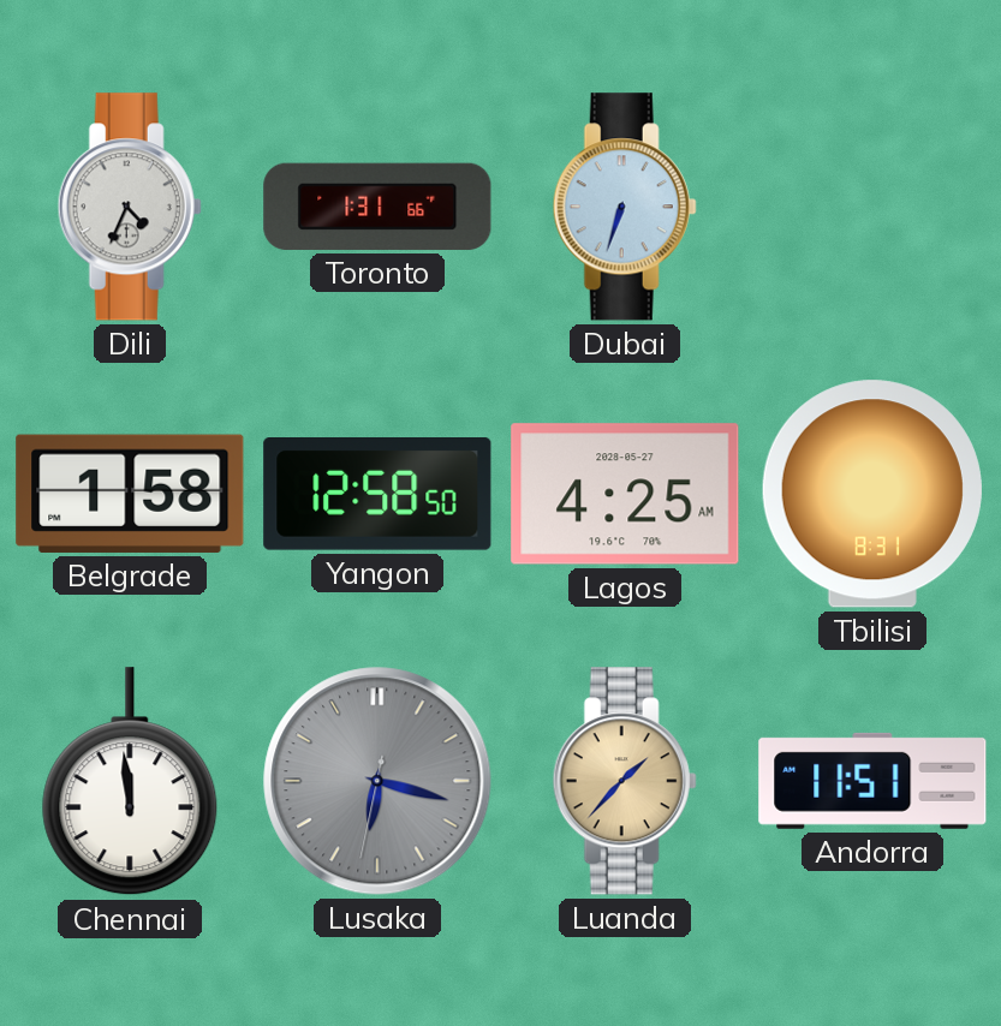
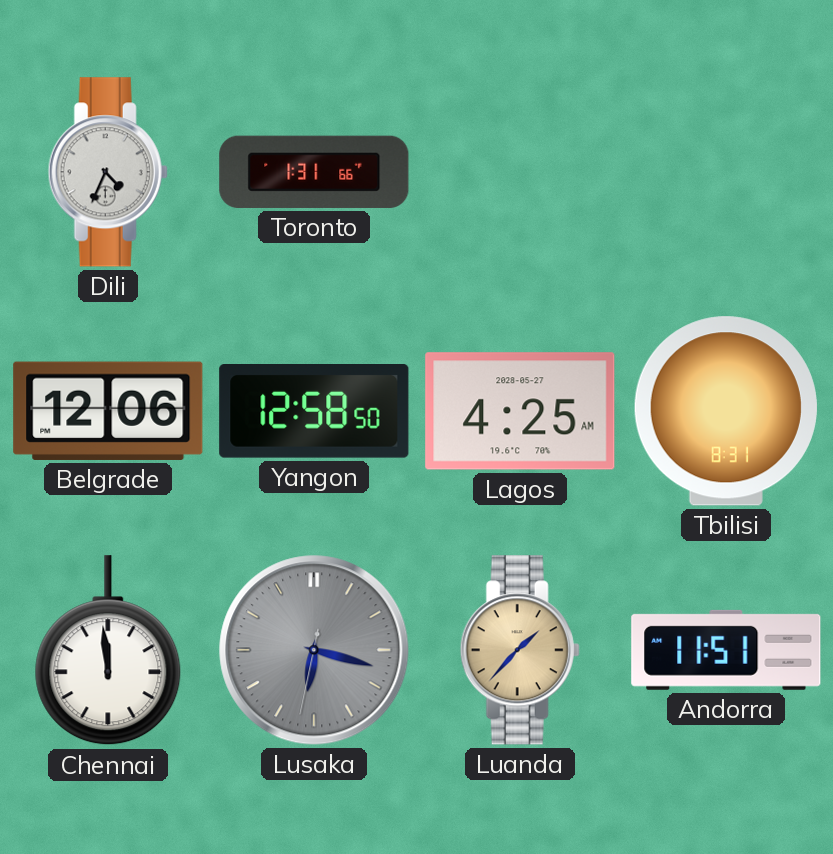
Dubai: 6:33 -> none (625, 207)
Belgrade: 1:58 -> 12:06 (108, 411)
